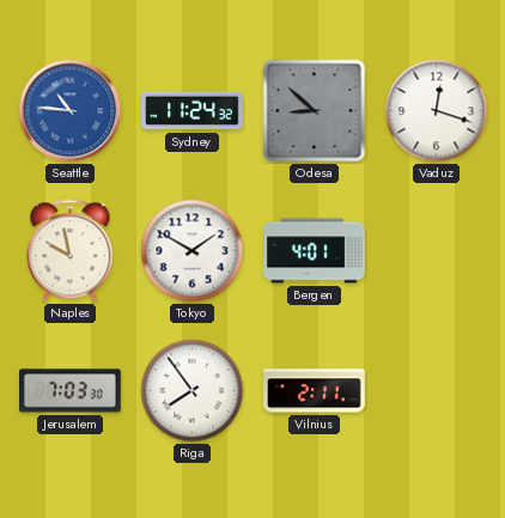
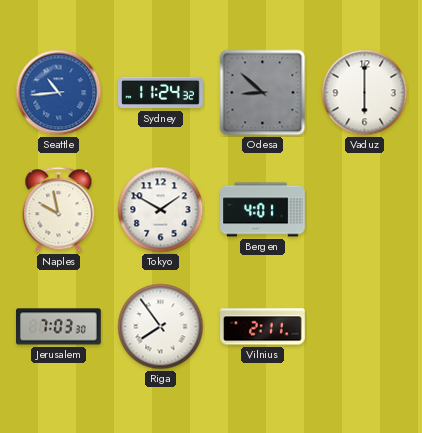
Seattle: 10:46 -> 10:44 (59, 93)
Vaduz: 12:18 -> 6:00 (365, 93)
